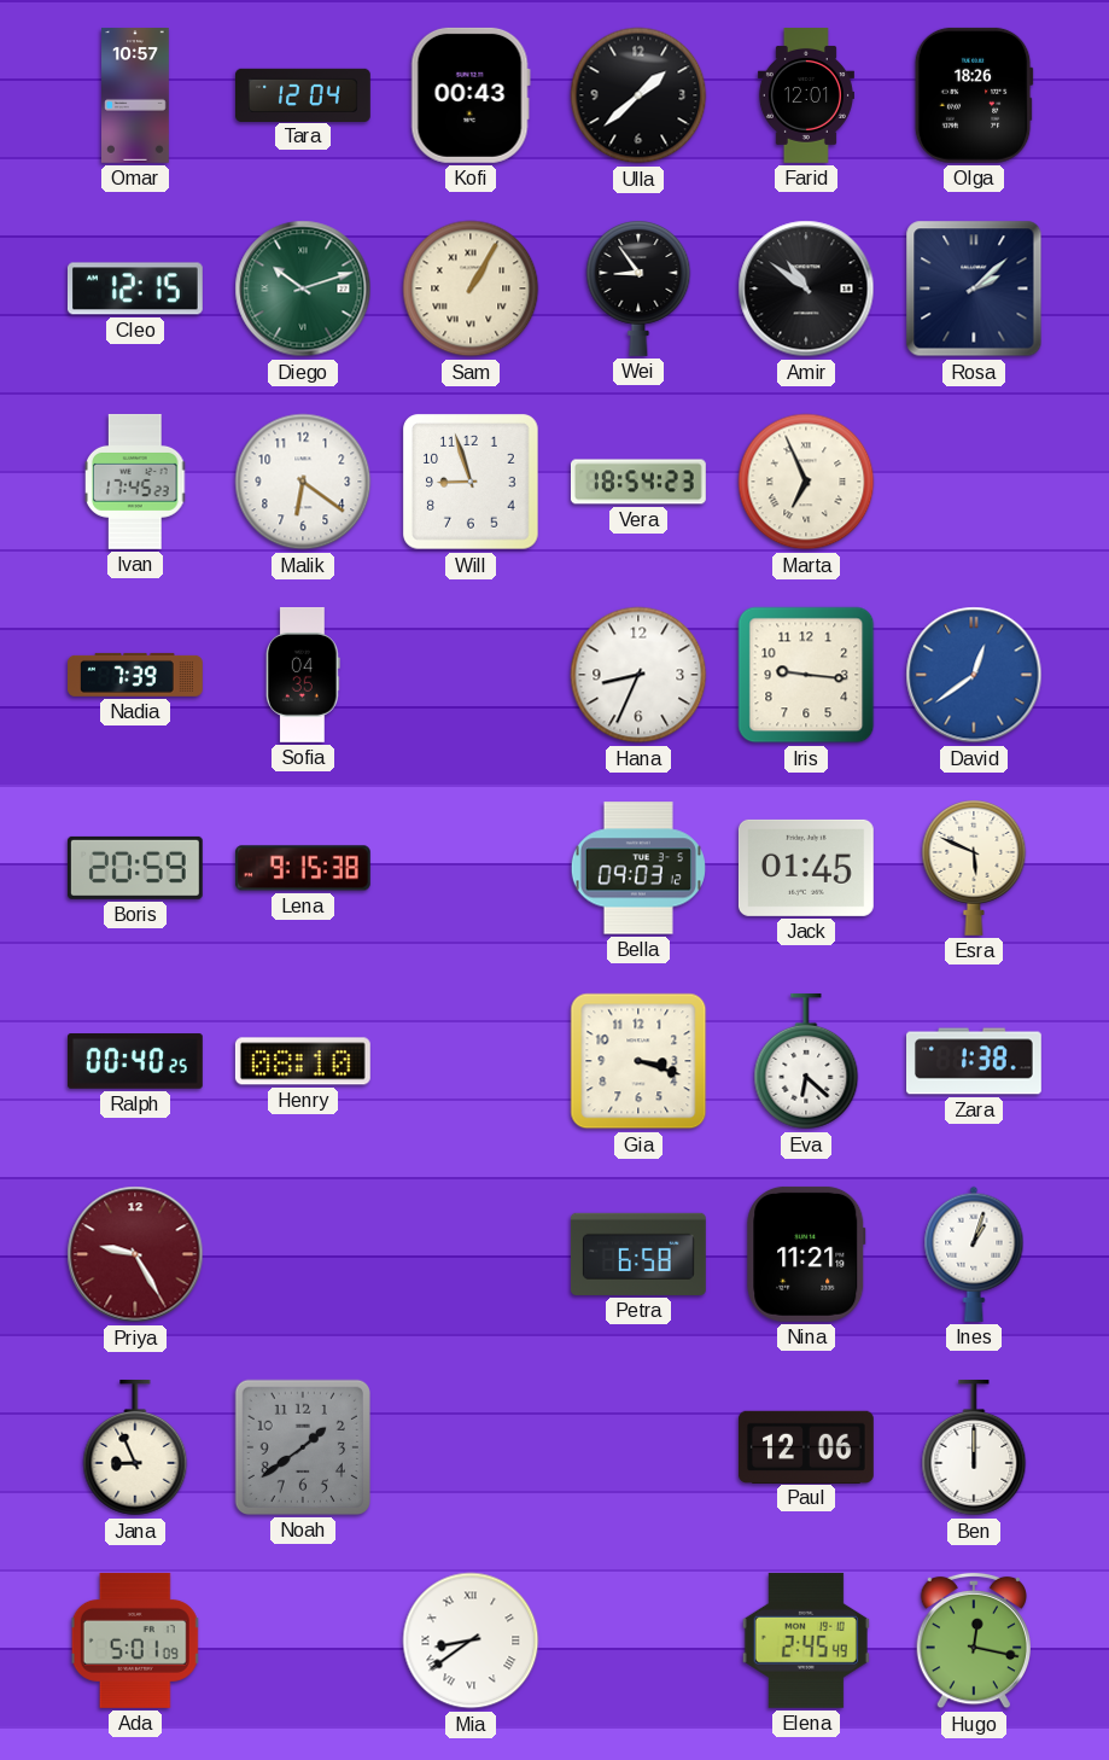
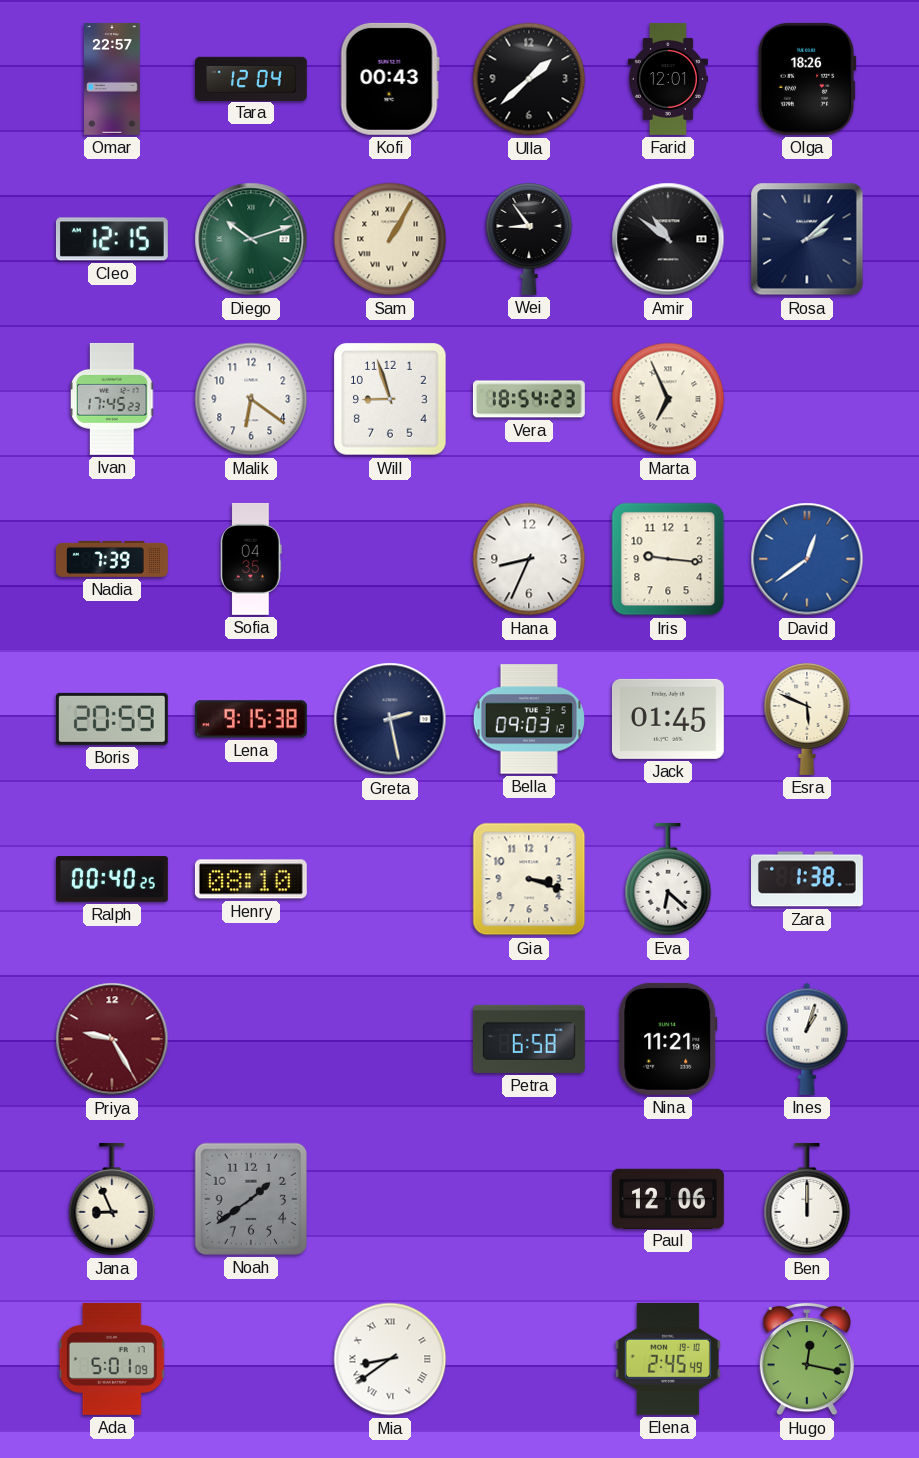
Omar: 10:57 -> 22:57 (113, 80)
Greta: none -> 2:28 (390, 719)
